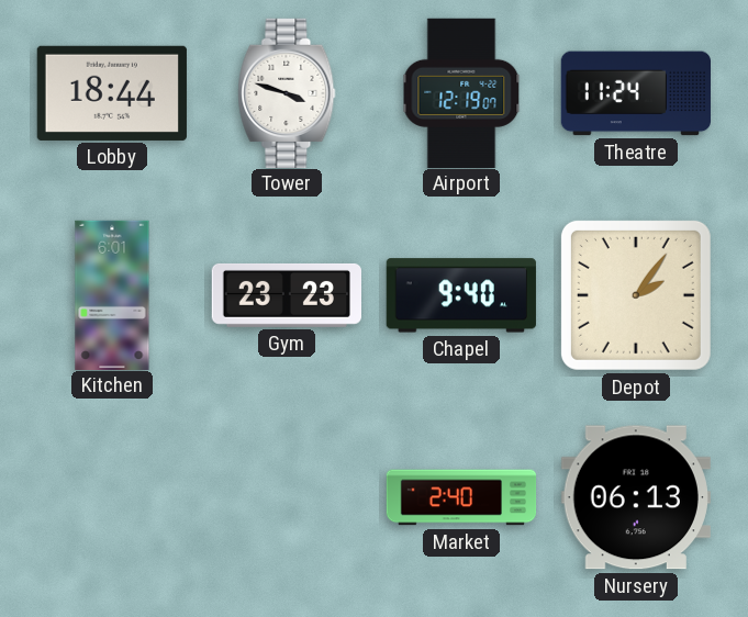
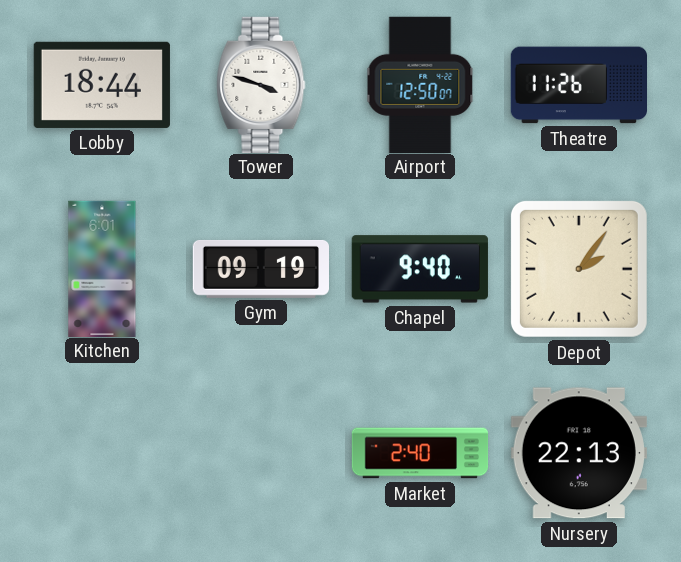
Airport: 12:19 -> 12:50 (420, 84)
Theatre: 11:24 -> 11:26 (578, 85)
Gym: 23:23 -> 09:19 (260, 269)
Nursery: 06:13 -> 22:13 (579, 453)
